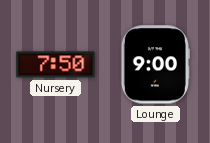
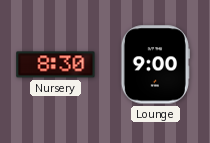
Nursery: 7:50 -> 8:30 (56, 65)
